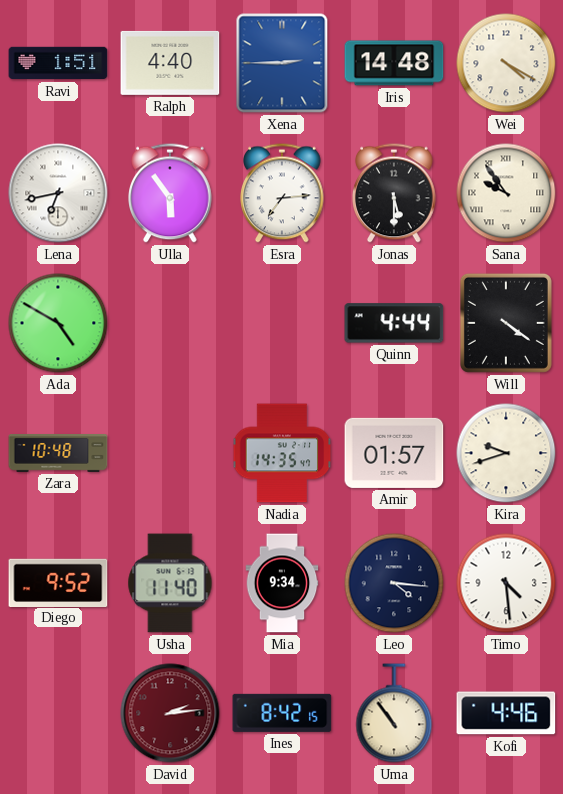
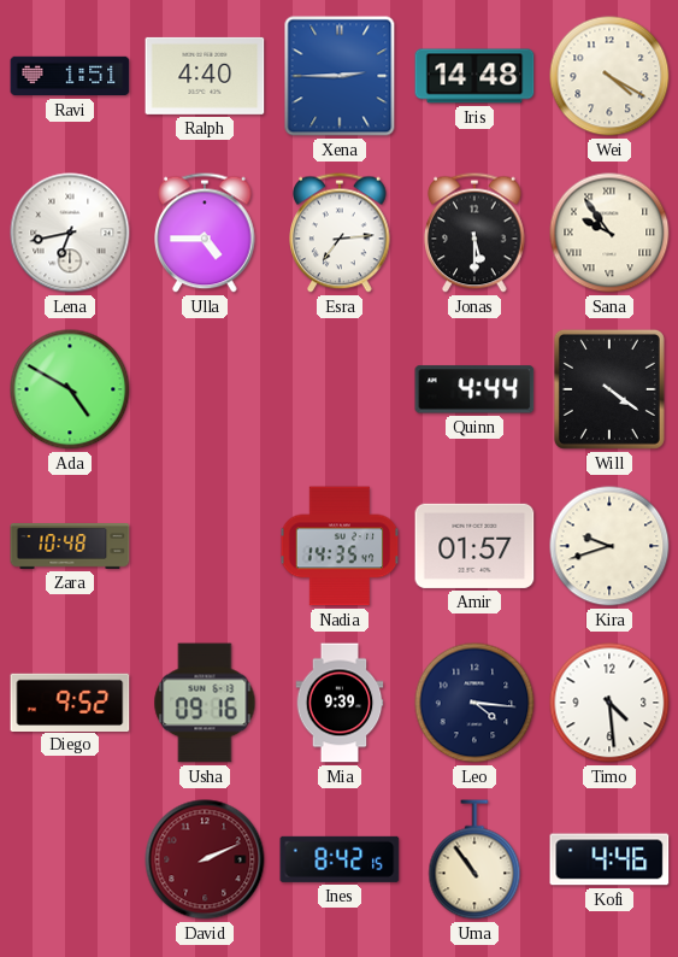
Ulla: 5:54 -> 4:45 (205, 233)
Usha: 11:40 -> 09:16 (205, 703)
Mia: 9:34 -> 9:39 (340, 703)
David: 2:14 -> 2:11 (205, 859)
